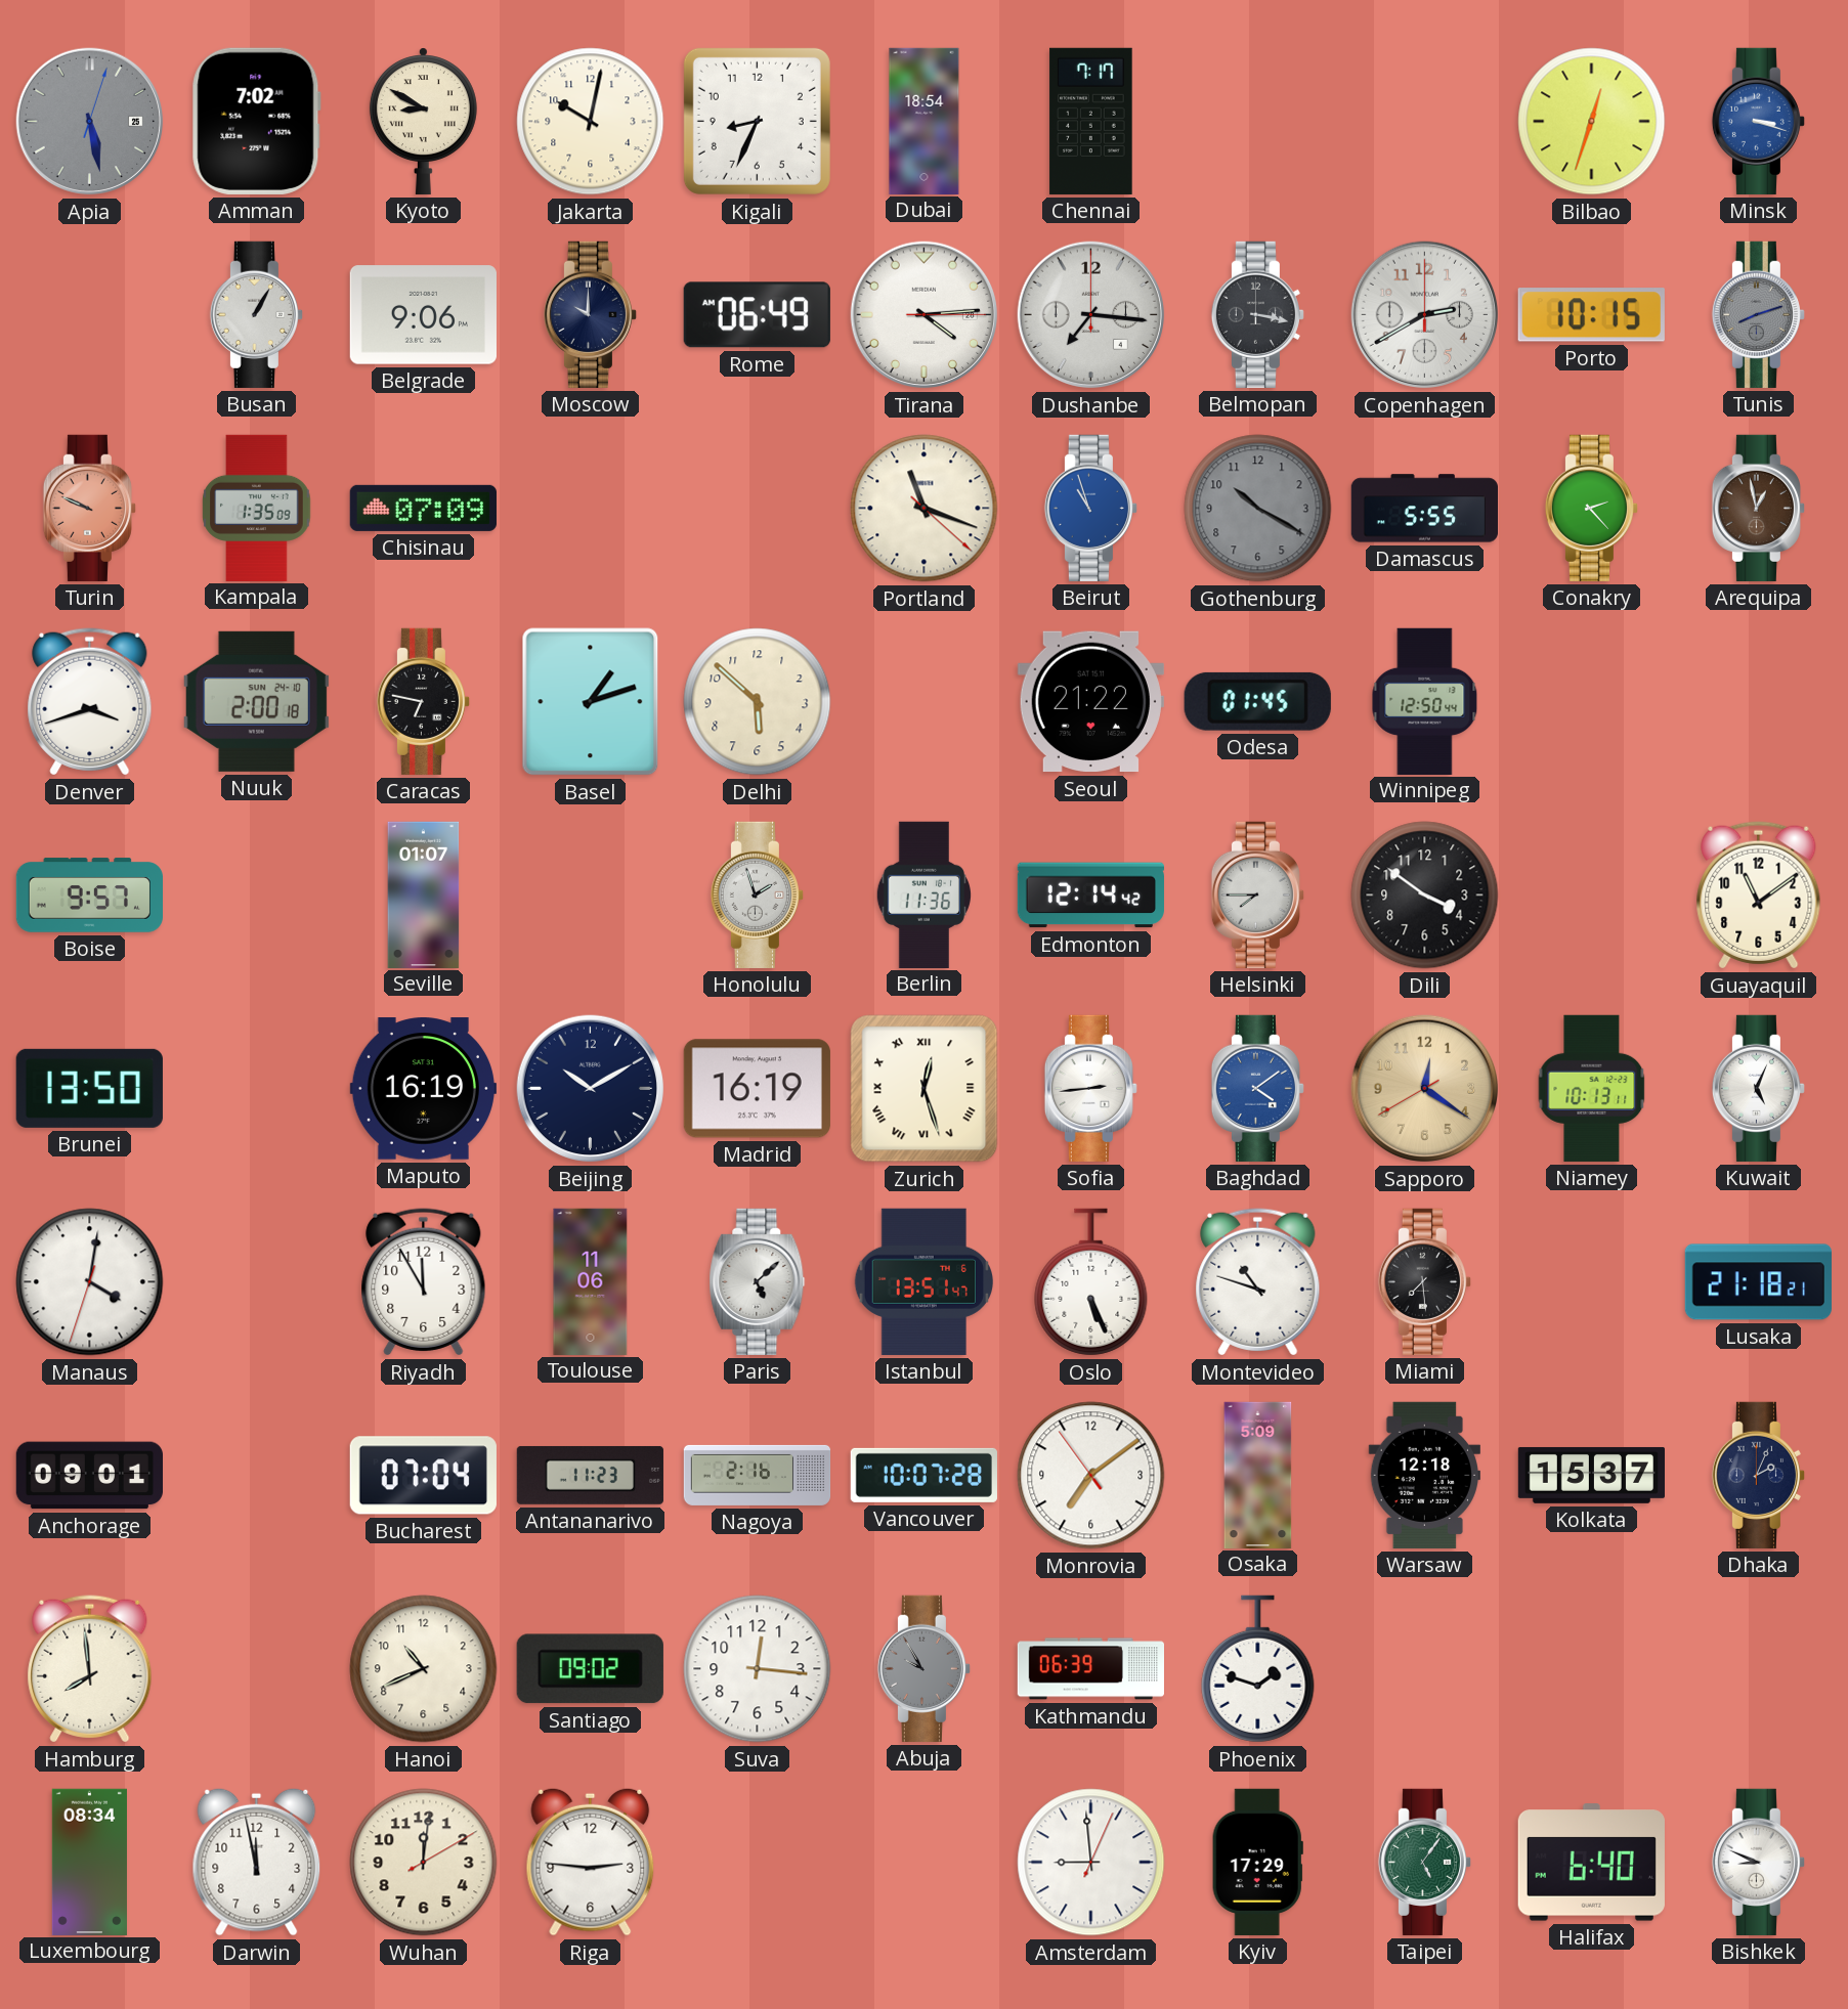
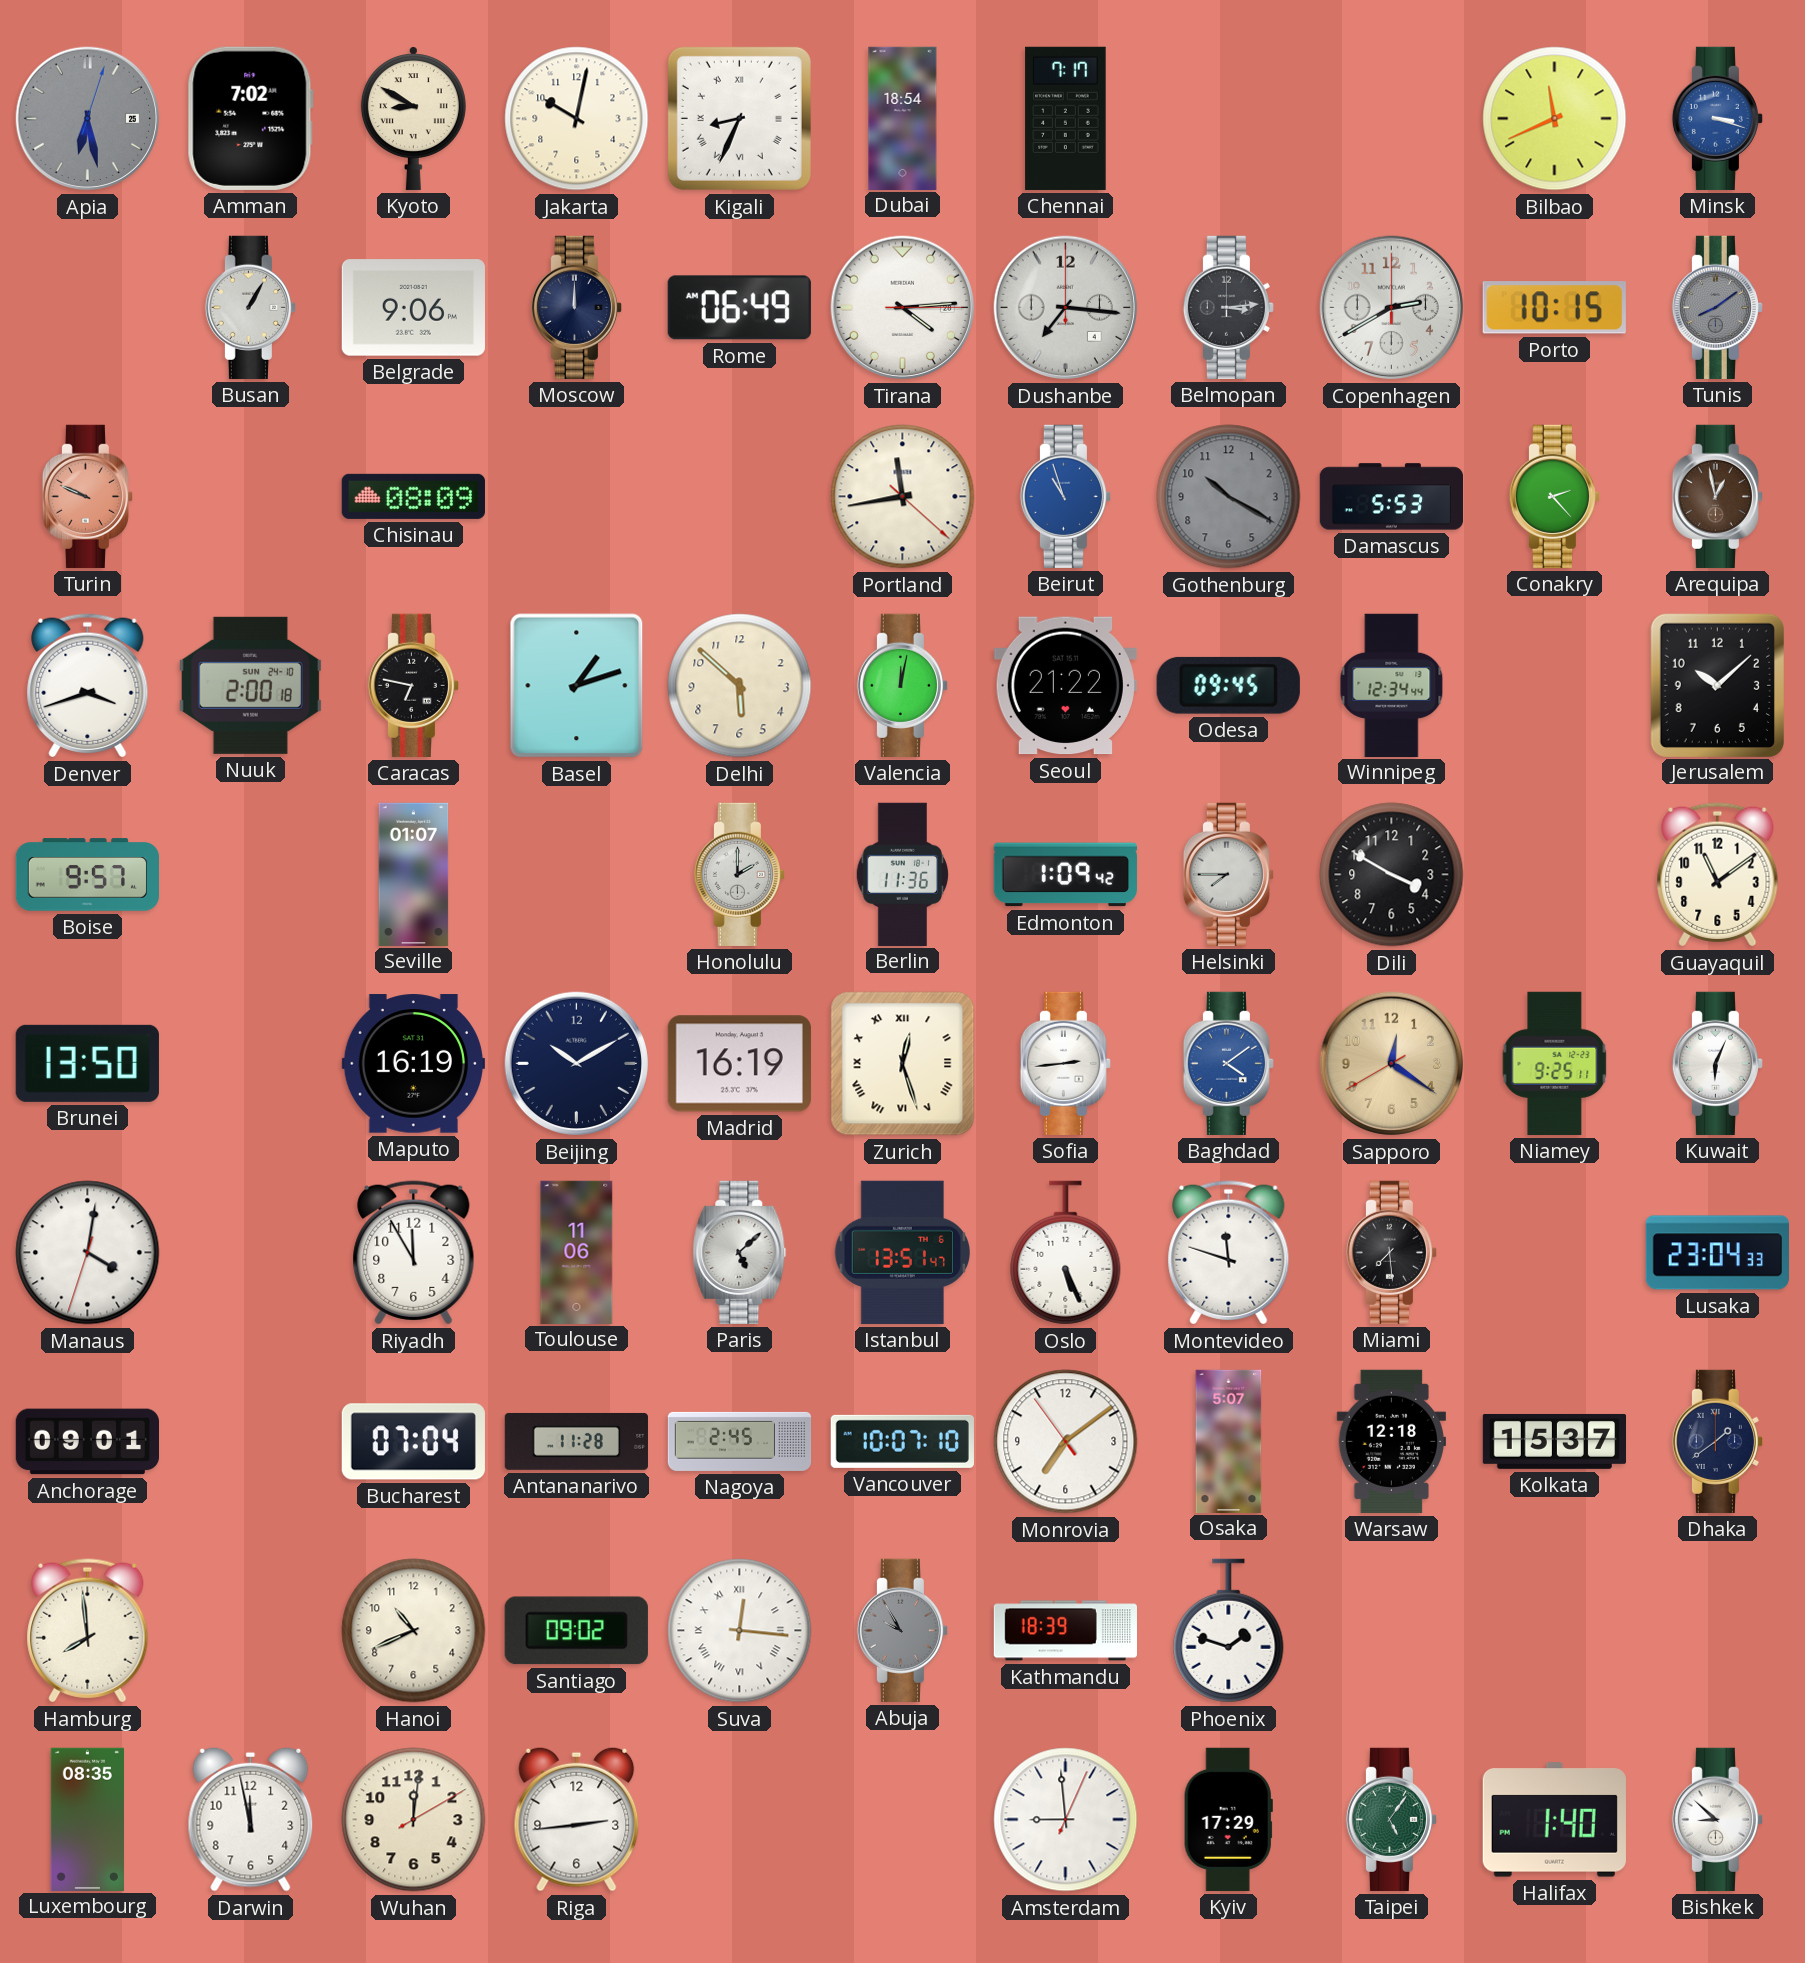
Apia: 5:28 -> 6:28 (88, 119)
Kigali numerals: Arabic -> Roman (739, 118)
Bilbao: 12:33 -> 11:41 (1555, 119)
Moscow: 10:00 -> 12:00 (576, 307)
Belmopan: 3:17 -> 3:14 (1228, 307)
Tunis: 8:12 -> 8:09 (1717, 307)
Kampala: 1:35 -> none (257, 508)
Chisinau: 07:09 -> 08:09 (413, 496)
Portland: 11:18 -> 11:43 (903, 497)
Damascus: 5:55 -> 5:53 (1391, 497)
Valencia: none -> 12:02 (902, 685)
Odesa: 01:45 -> 09:45 (1228, 685)
Winnipeg: 12:50 -> 12:34 (1392, 685)
Jerusalem: none -> 10:08 (1717, 685)
Honolulu: 1:57 -> 2:00 (739, 874)
Edmonton: 12:14 -> 1:09 (1065, 875)
Dili: 3:51 -> 3:50 (1392, 875)
Niamey: 10:13 -> 9:25 (1555, 1063)
Kuwait: 5:04 -> 6:04 (1717, 1063)
Montevideo: 10:48 -> 11:48 (1229, 1253)
Lusaka: 21:18 -> 23:04 (1717, 1253)
Antananarivo: 11:23 -> 11:28 (576, 1441)
Nagoya: 2:16 -> 2:45 (740, 1441)
Vancouver: 10:07:28 -> 10:07:10 (902, 1441)
Osaka: 5:09 -> 5:07 (1229, 1441)
Dhaka: 2:04 -> 1:39 (1717, 1441)
Suva numerals: Arabic -> Roman (740, 1631)
Kathmandu: 06:39 -> 18:39 (1065, 1631)
Luxembourg: 08:34 -> 08:35 (87, 1819)
Riga: 2:46 -> 2:44 (577, 1819)
Halifax: 6:40 -> 1:40 (1554, 1820)
Bishkek: 8:49 -> 8:52 (1717, 1819)
